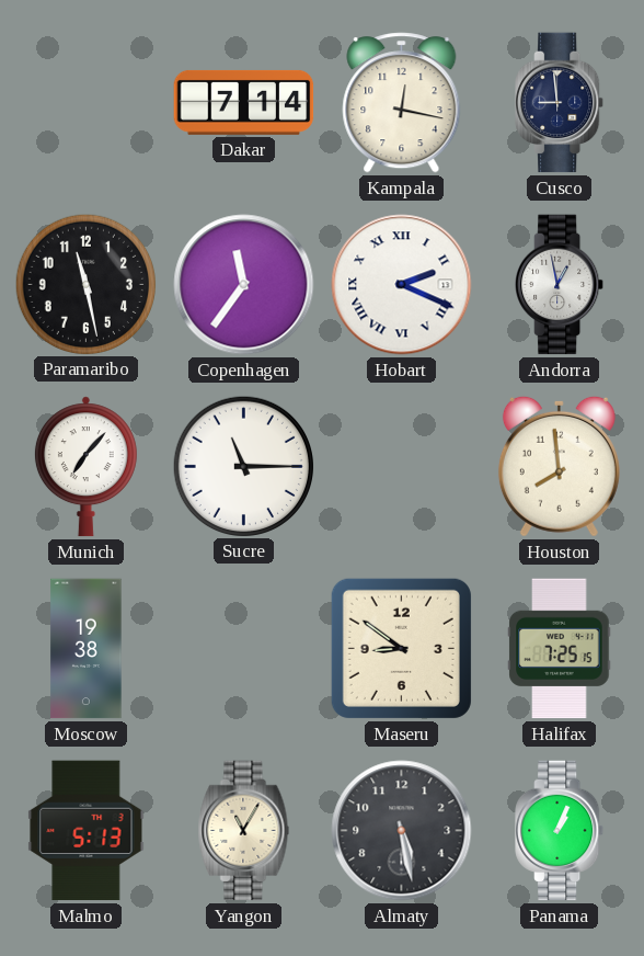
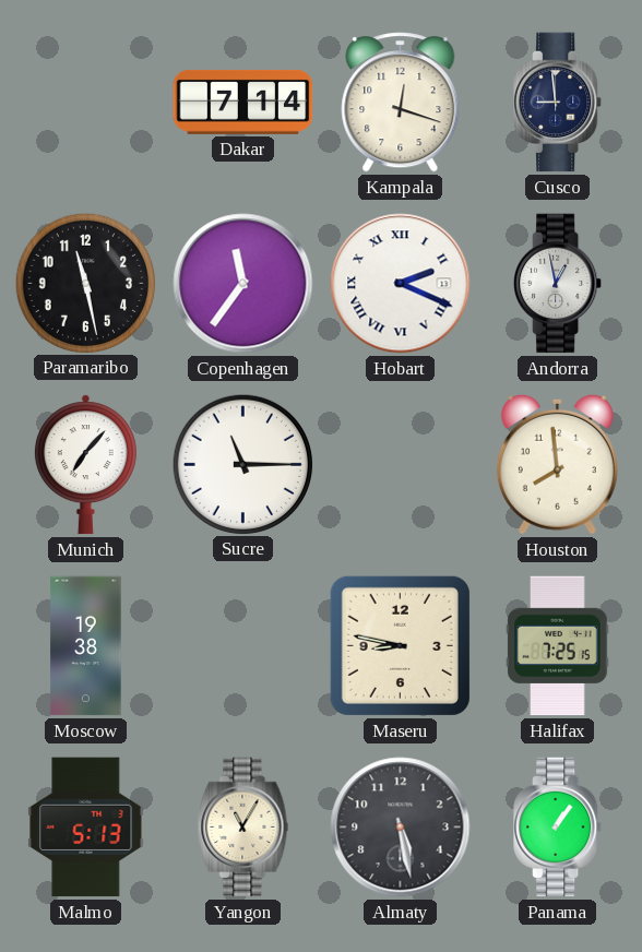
Kampala: 12:17 -> 12:18 (401, 103)
Maseru: 8:51 -> 8:47 (400, 645)
Panama: 1:04 -> 1:06 (558, 828)
